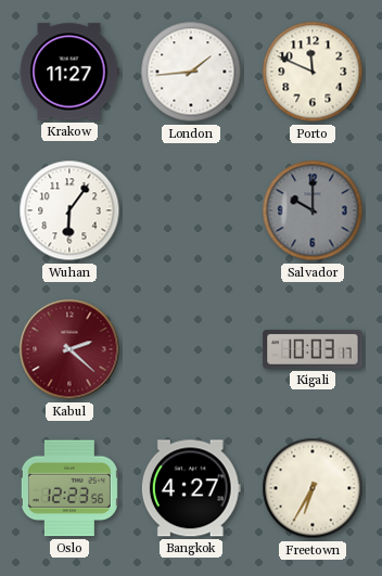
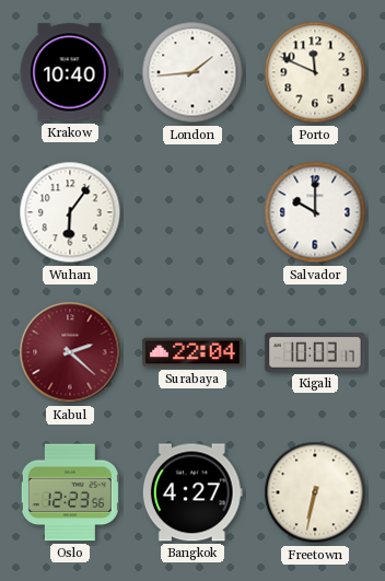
Krakow: 11:27 -> 10:40 (70, 72)
Salvador dial: grey -> white (315, 212)
Surabaya: none -> 22:04 (192, 352)
Freetown: 6:35 -> 6:32 (315, 492)
